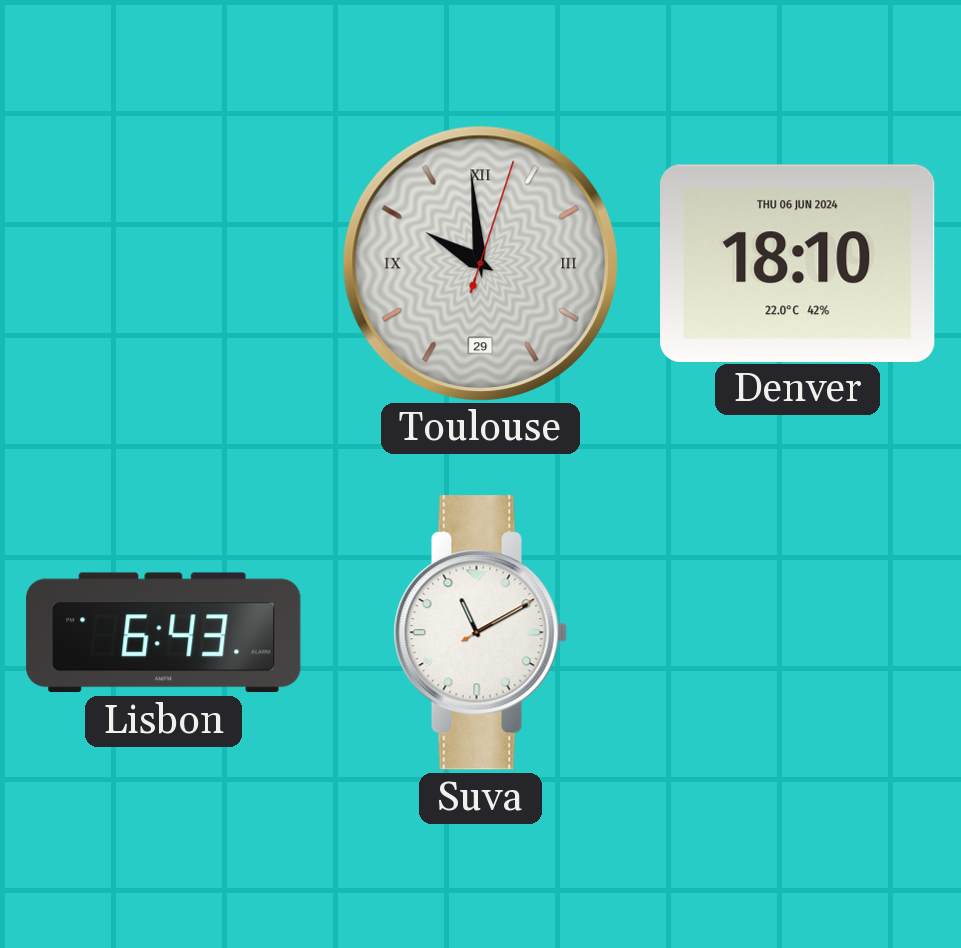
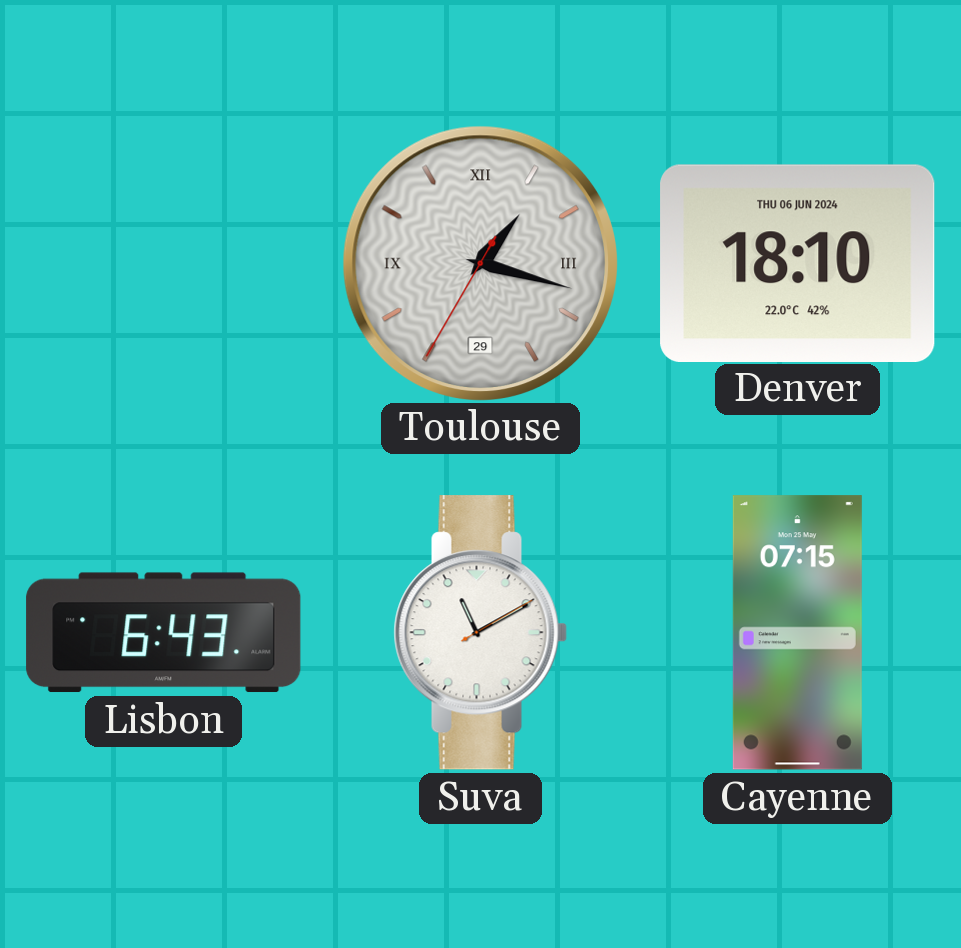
Toulouse: 9:59 -> 1:17 (480, 263)
Cayenne: none -> 07:15 (797, 633)
